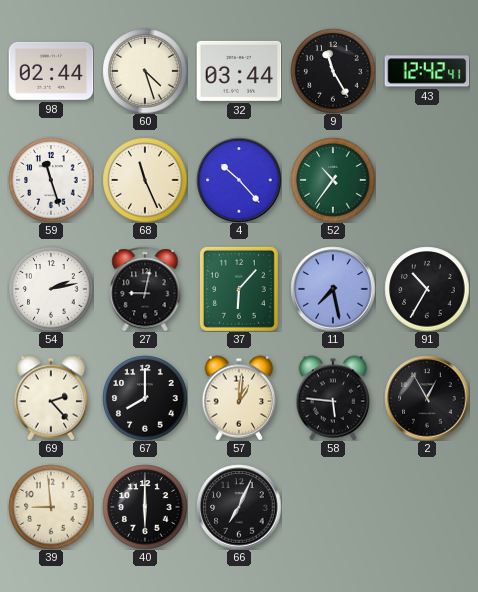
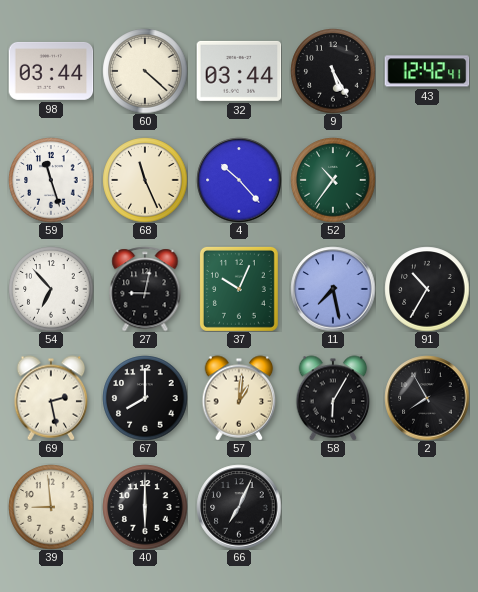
98: 02:44 -> 03:44 (51, 71)
60: 4:27 -> 4:22 (145, 71)
9: 11:25 -> 5:25 (333, 71)
54: 2:13 -> 6:53 (51, 289)
37: 6:07 -> 10:04 (239, 289)
69: 2:23 -> 2:28 (51, 398)
58: 5:46 -> 6:05 (333, 398)
2: 12:55 -> 7:55 (427, 398)
